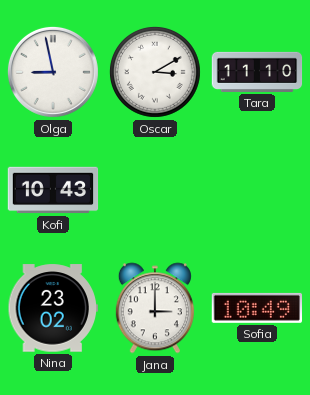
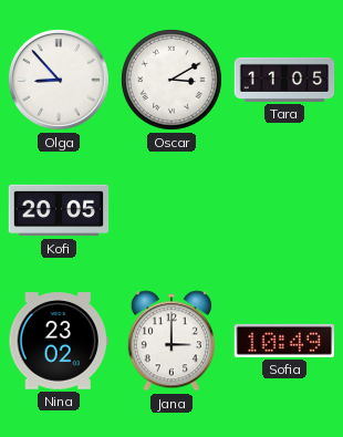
Olga: 8:58 -> 8:53 (59, 80)
Tara: 11:10 -> 11:05 (284, 80)
Kofi: 10:43 -> 20:05 (59, 210)
